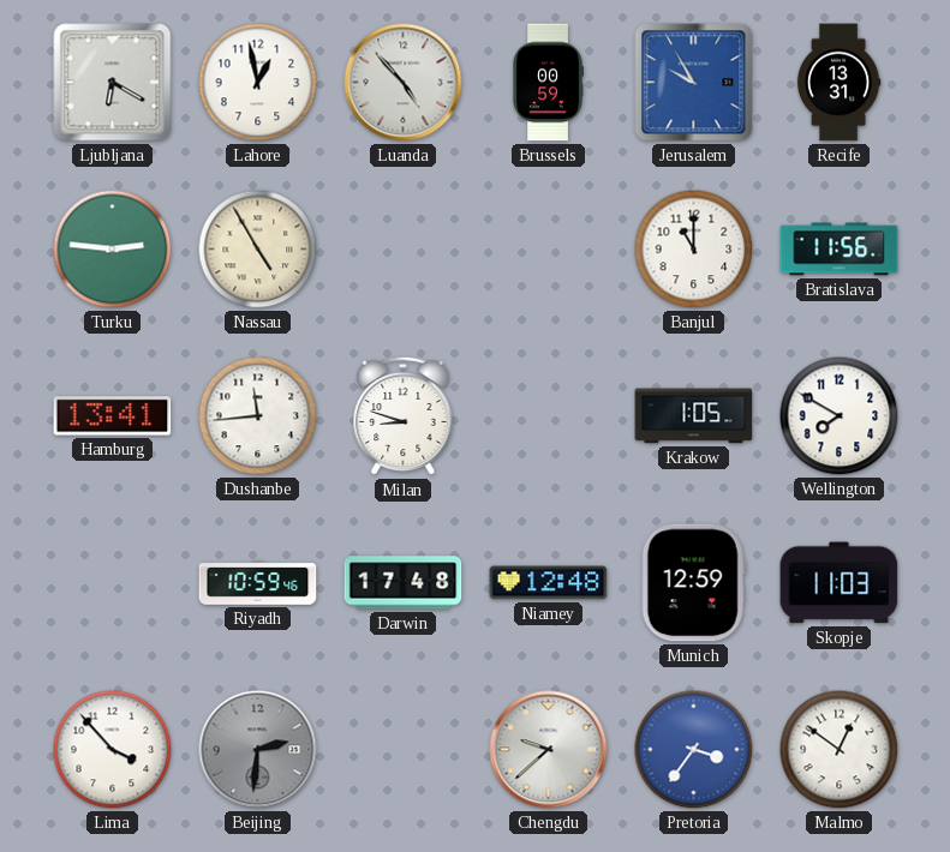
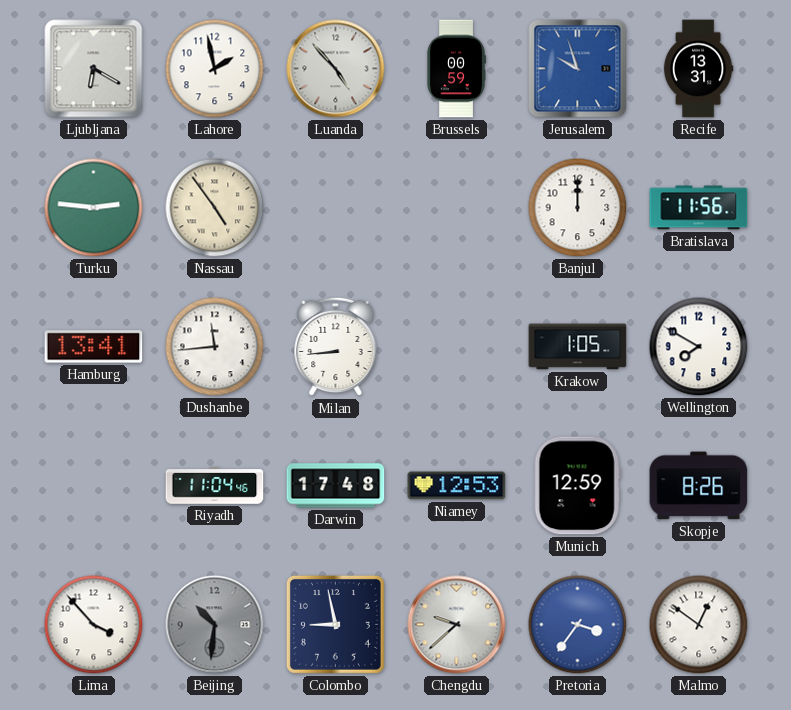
Lahore: 12:58 -> 1:58 (215, 69)
Jerusalem: 9:55 -> 9:57 (578, 69)
Nassau: 4:55 -> 4:54 (215, 208)
Banjul: 11:00 -> 12:00 (578, 208)
Milan: 8:48 -> 8:44 (336, 347)
Riyadh: 10:59 -> 11:04 (215, 486)
Niamey: 12:48 -> 12:53 (457, 486)
Skopje: 11:03 -> 8:26 (699, 486)
Beijing: 2:31 -> 10:31 (215, 625)
Colombo: none -> 8:58 (335, 624)
